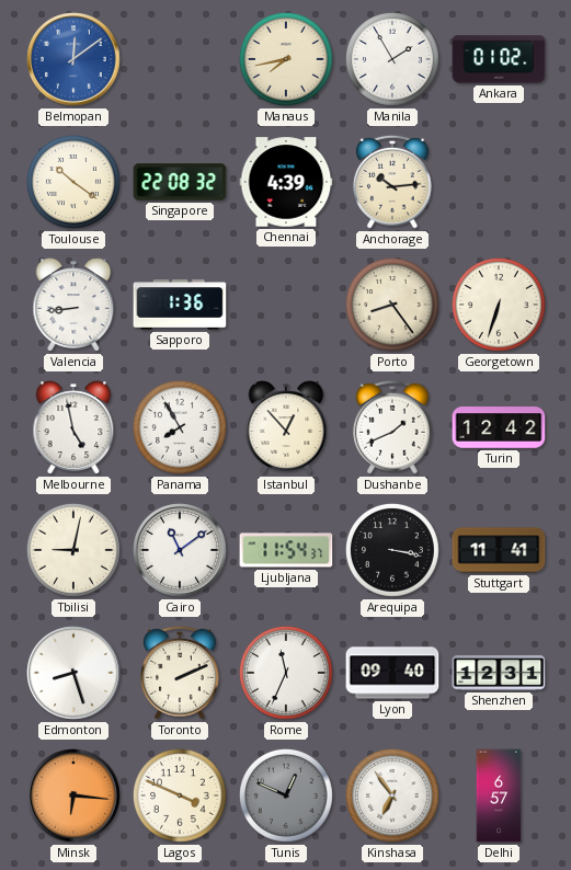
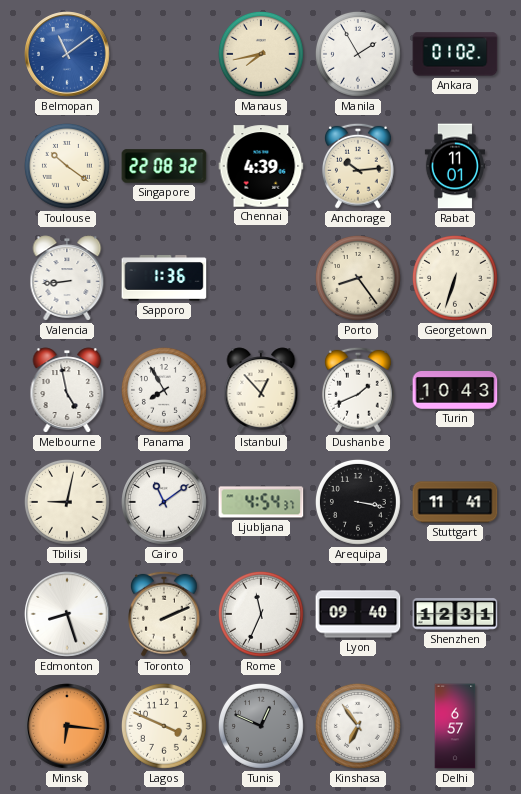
Belmopan: 12:09 -> 11:09 (67, 54)
Rabat: none -> 11:01 (454, 166)
Turin: 12:42 -> 10:43 (455, 391)
Ljubljana: 11:54 -> 4:54 (261, 502)
